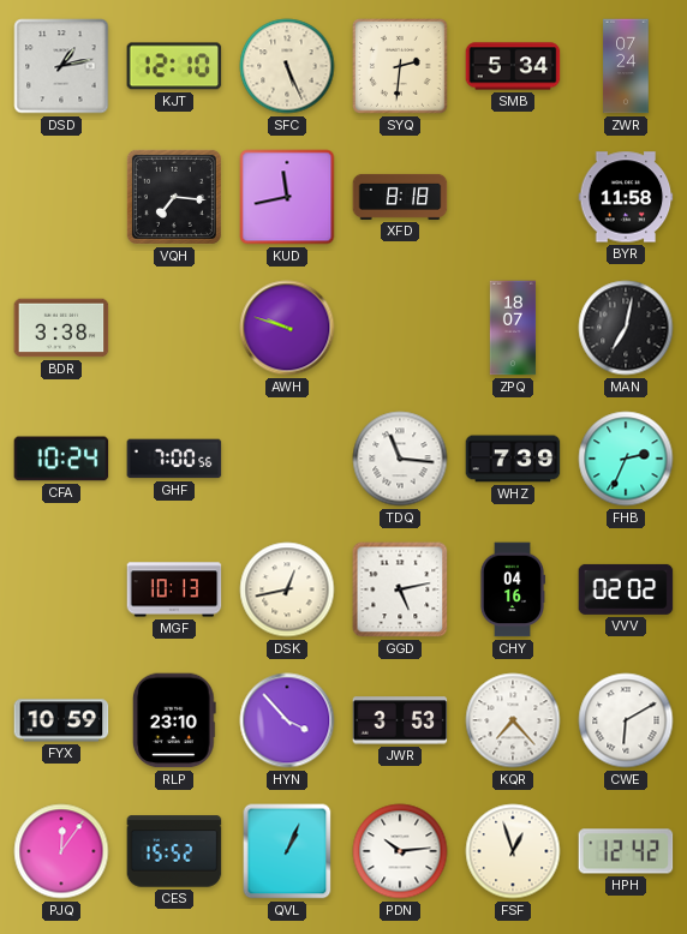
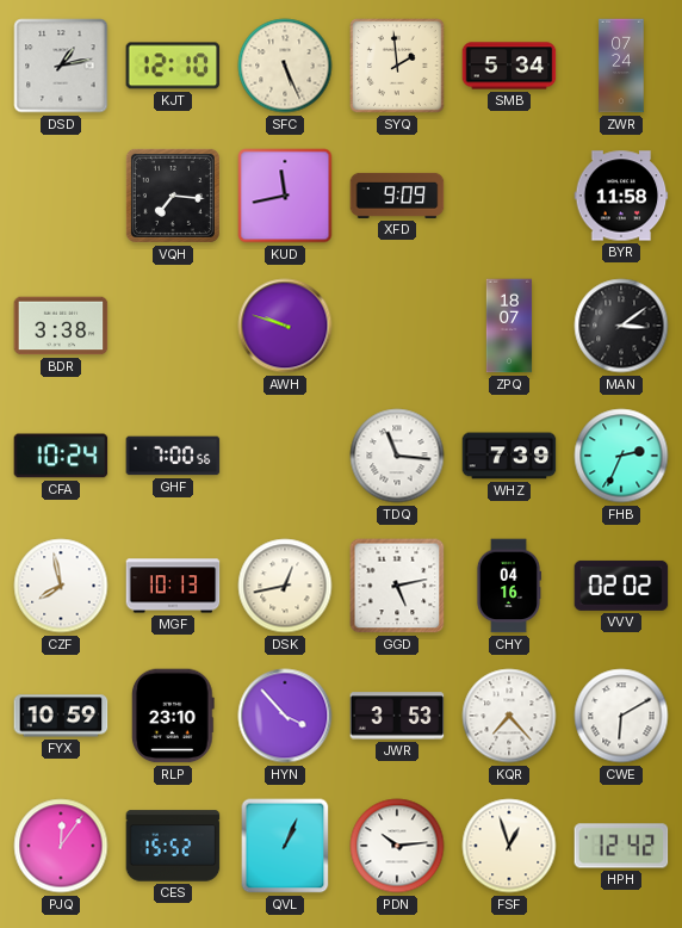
SYQ: 2:31 -> 1:59 (397, 66)
XFD: 8:18 -> 9:09 (397, 196)
MAN: 7:02 -> 3:09 (621, 326)
CZF: none -> 7:58 (61, 586)
